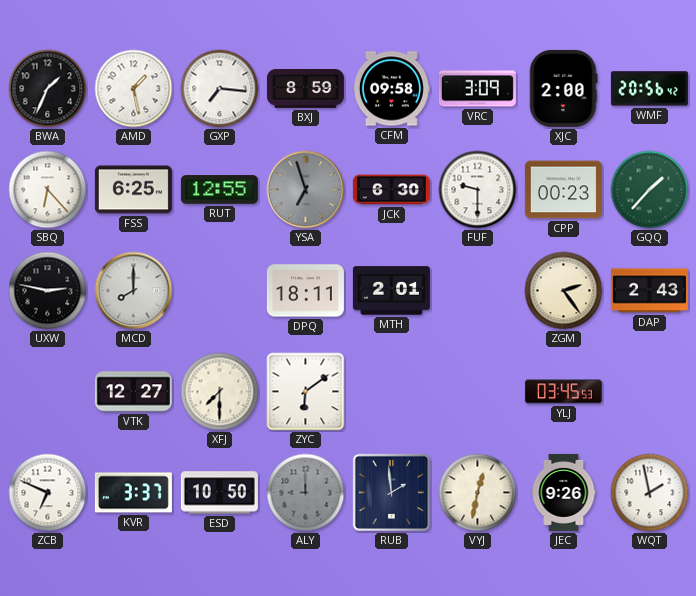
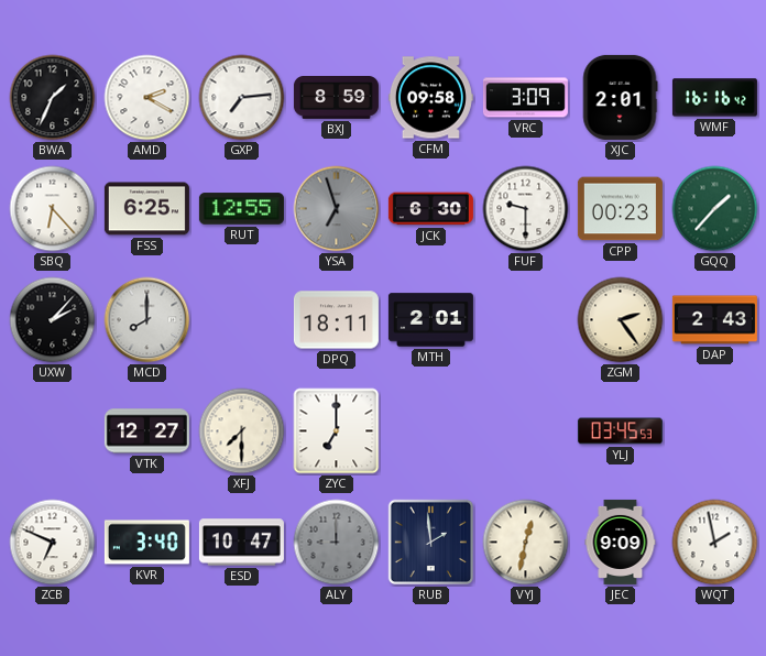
AMD: 1:28 -> 2:20 (147, 98)
GXP: 7:16 -> 7:14 (242, 98)
XJC: 2:00 -> 2:01 (620, 97)
WMF: 20:56 -> 16:16 (714, 98)
UXW: 2:47 -> 2:07 (53, 320)
ZYC: 6:09 -> 7:00 (337, 431)
KVR: 3:37 -> 3:40 (146, 543)
ESD: 10:50 -> 10:47 (241, 543)
JEC: 9:26 -> 9:09 (621, 542)
